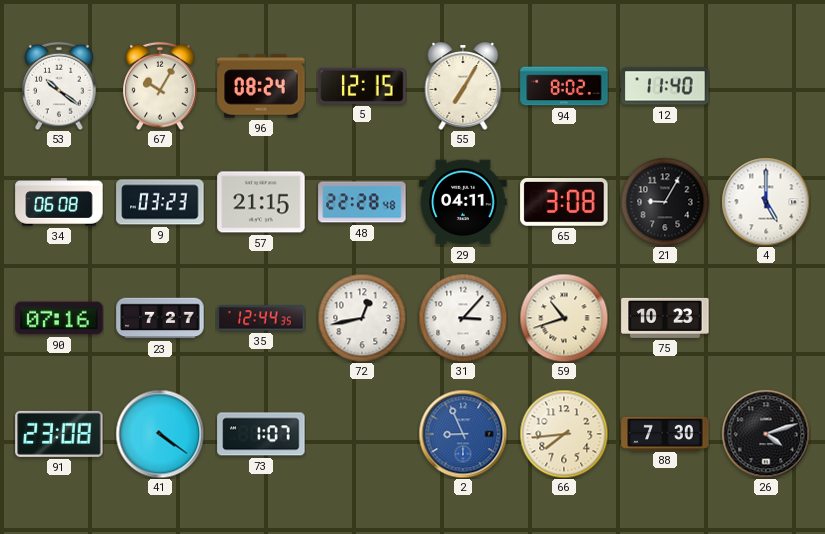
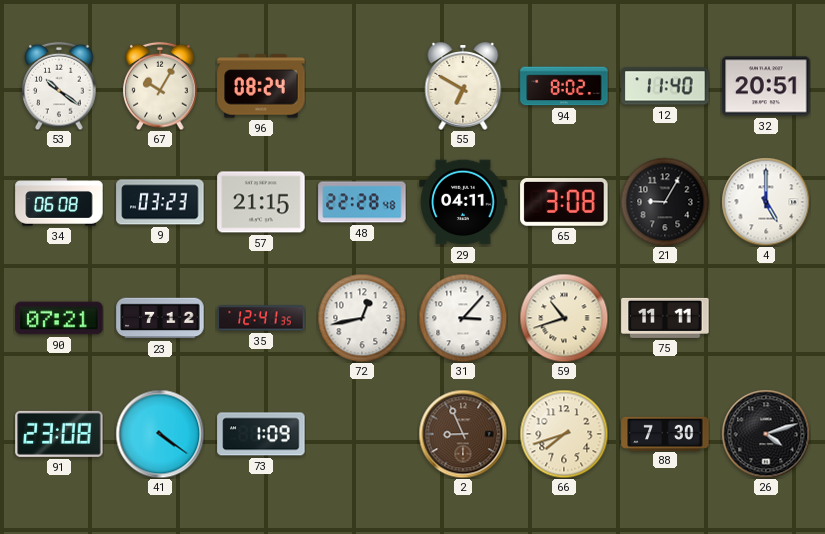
5: 12:15 -> none (362, 86)
55: 7:05 -> 6:50 (463, 86)
32: none -> 20:51 (766, 86)
90: 07:16 -> 07:21 (59, 318)
23: 7:27 -> 7:12 (160, 318)
35: 12:44 -> 12:41 (261, 318)
75: 10:23 -> 11:11 (665, 318)
73: 1:07 -> 1:09 (261, 434)
2 dial: blue -> brown (463, 434)
66: 7:44 -> 7:42 (564, 434)
